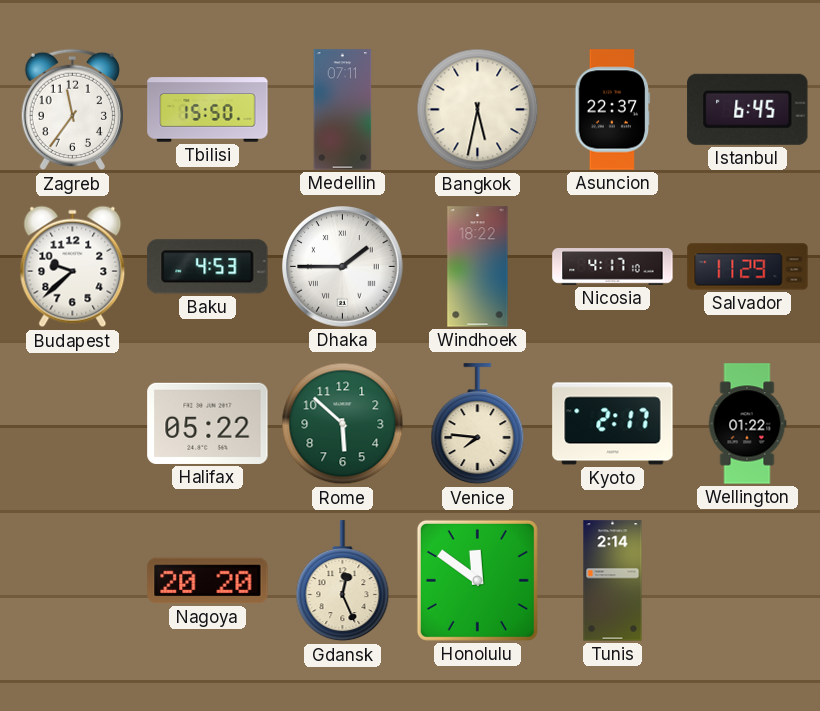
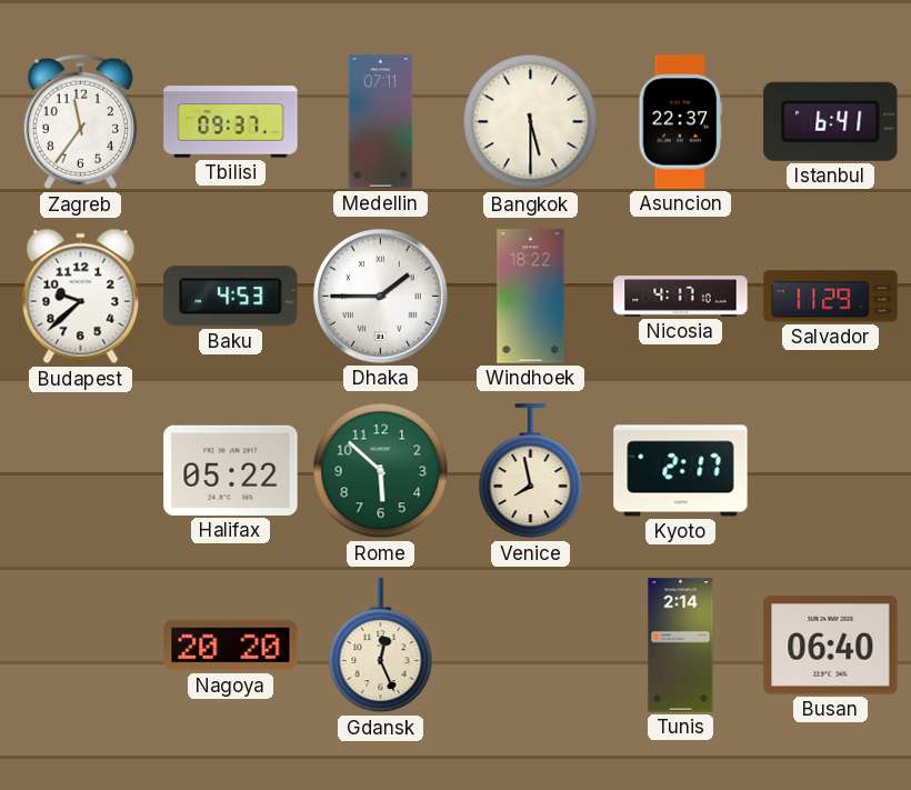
Tbilisi: 15:50 -> 09:37 (231, 122)
Bangkok: 5:32 -> 5:30 (531, 122)
Istanbul: 6:45 -> 6:41 (831, 121)
Venice: 7:46 -> 7:58 (531, 471)
Wellington: 01:22 -> none (747, 424)
Honolulu: 11:51 -> none (477, 580)
Busan: none -> 06:40 (831, 646)
